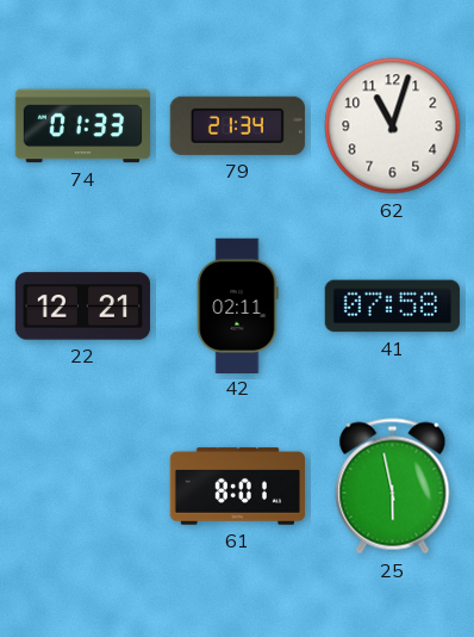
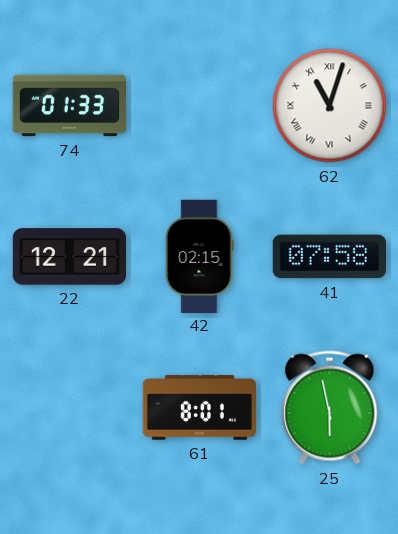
79: 21:34 -> none (237, 125)
62 numerals: Arabic -> Roman (330, 106)
42: 02:11 -> 02:15 (200, 256)
